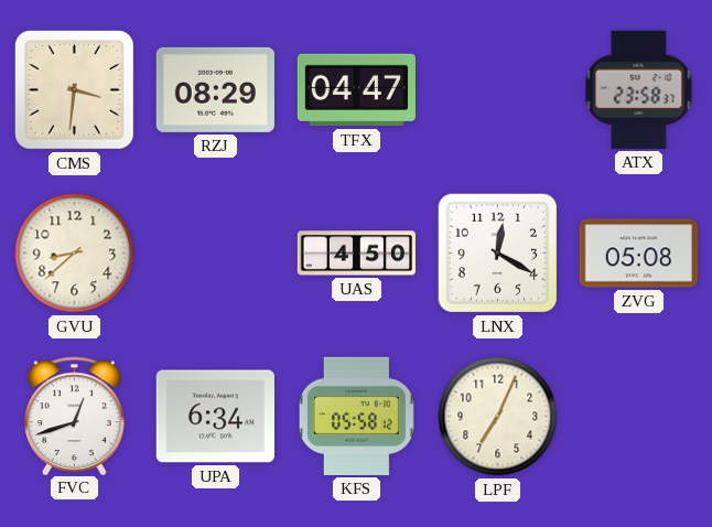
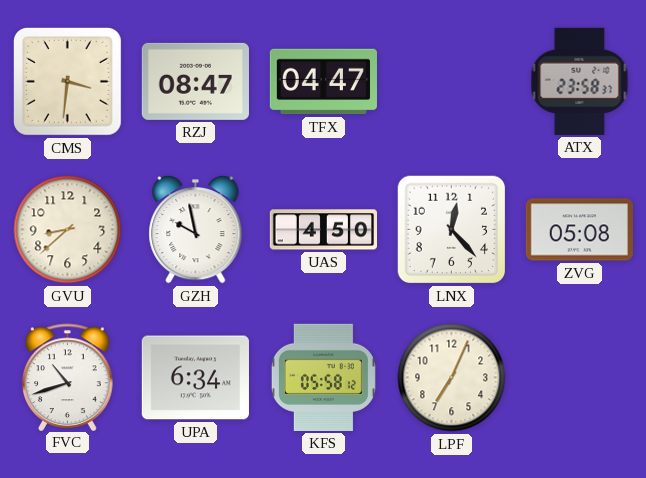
RZJ: 08:29 -> 08:47 (195, 81)
GZH: none -> 9:58 (196, 229)
LNX: 12:20 -> 12:23 (452, 230)
FVC: 12:42 -> 10:42 (68, 377)
